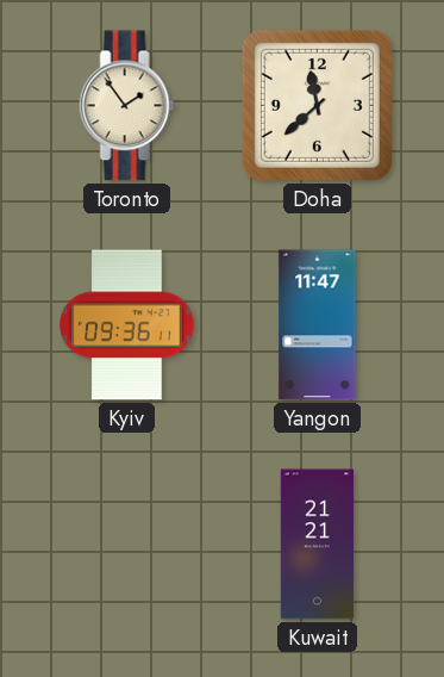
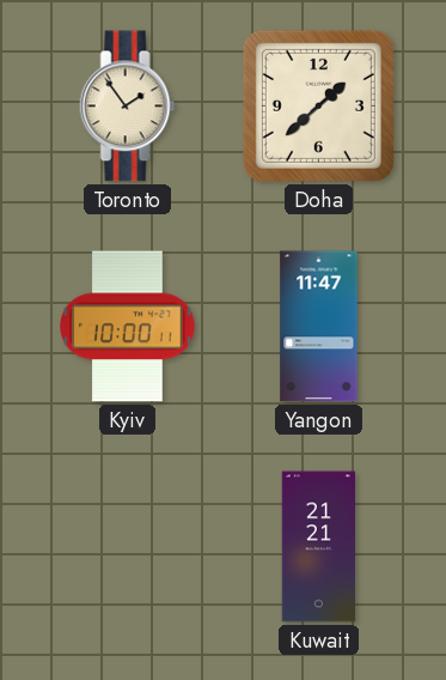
Doha: 11:38 -> 1:38 (318, 105)
Kyiv: 09:36 -> 10:00 (128, 327)
